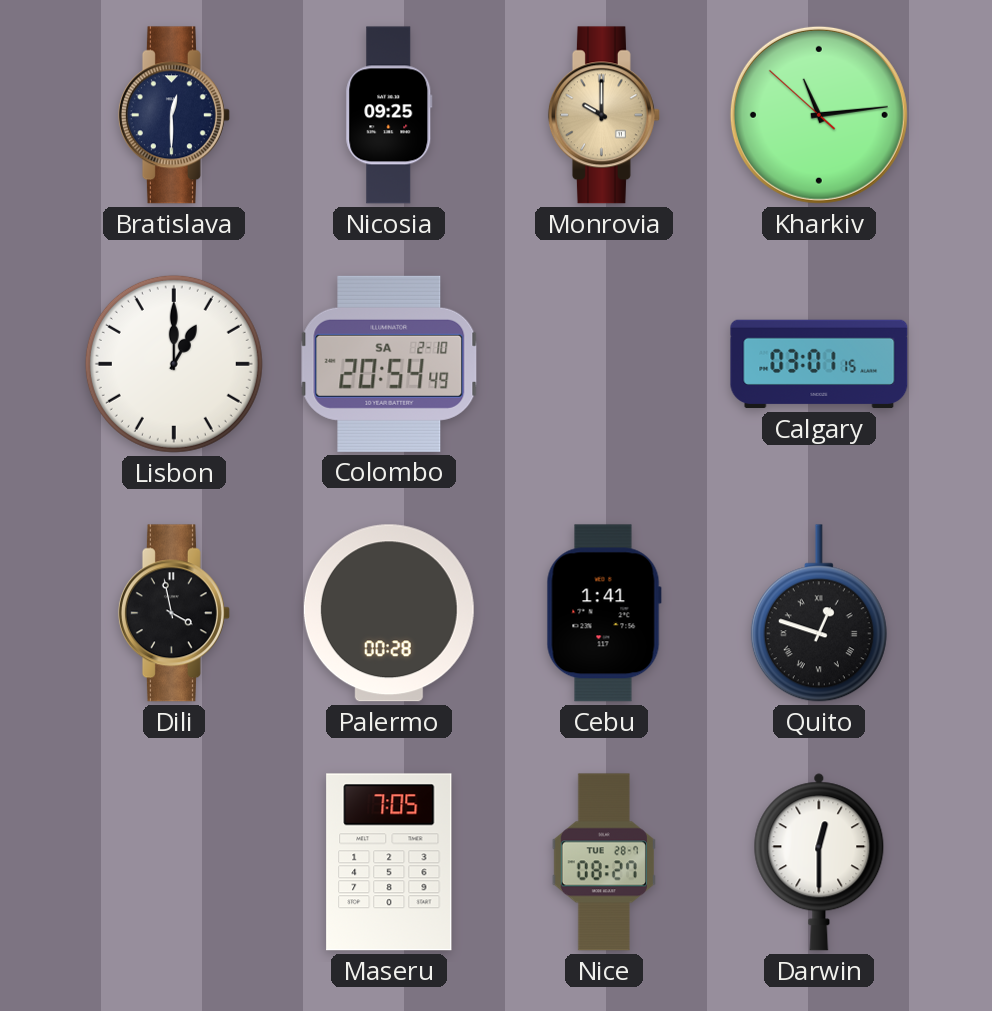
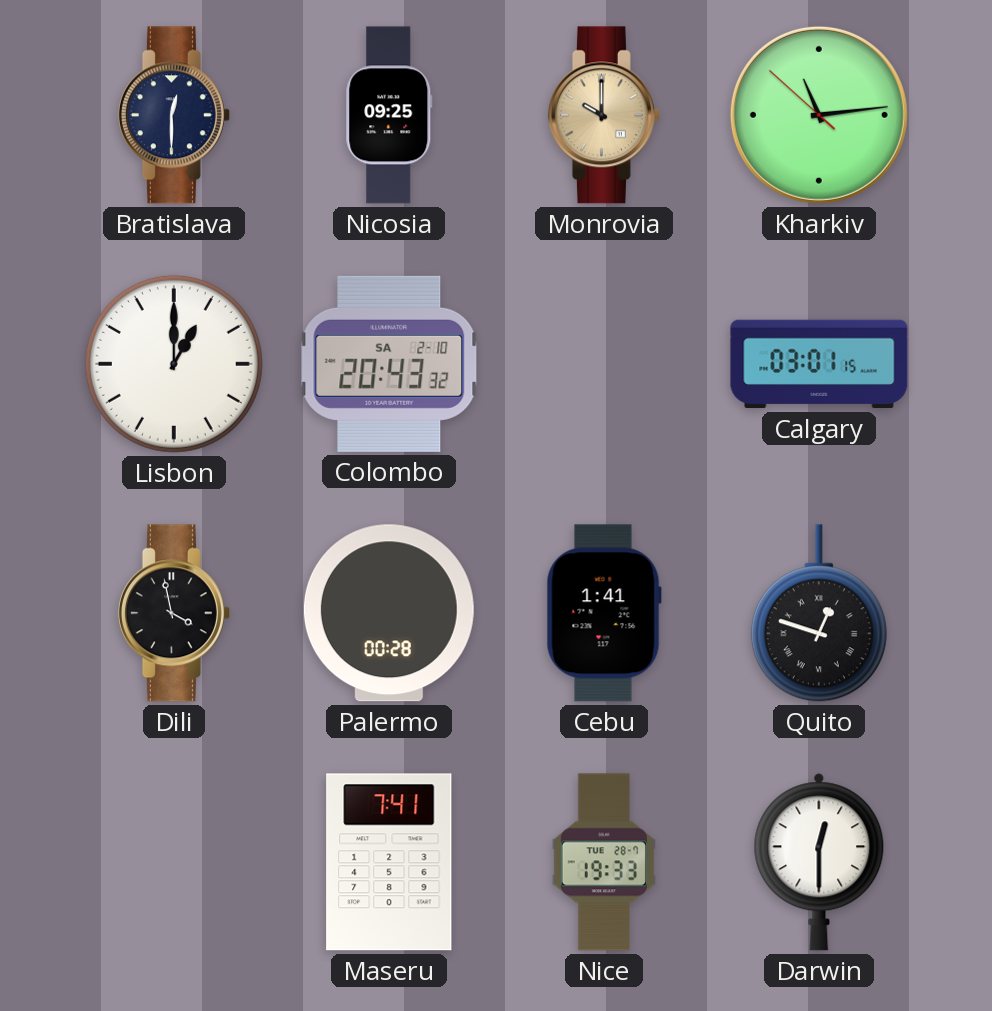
Colombo: 20:54 -> 20:43 (389, 364)
Maseru: 7:05 -> 7:41 (389, 862)
Nice: 08:27 -> 19:33 (604, 862)
